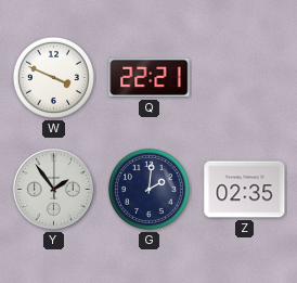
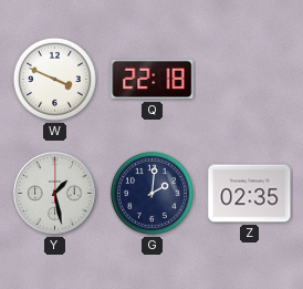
Q: 22:21 -> 22:18 (153, 80)
Y: 1:54 -> 1:28 (55, 194)
